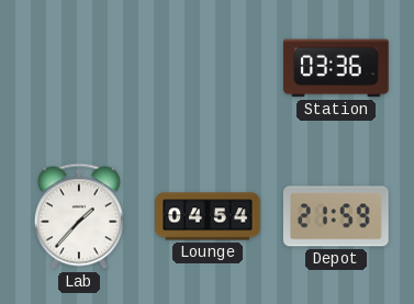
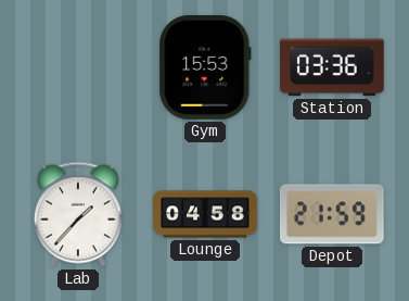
Gym: none -> 15:53 (205, 68)
Lounge: 04:54 -> 04:58 (205, 214)
